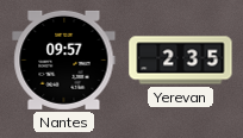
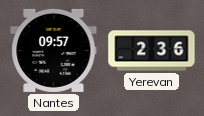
Yerevan: 2:35 -> 2:36 (152, 51)
